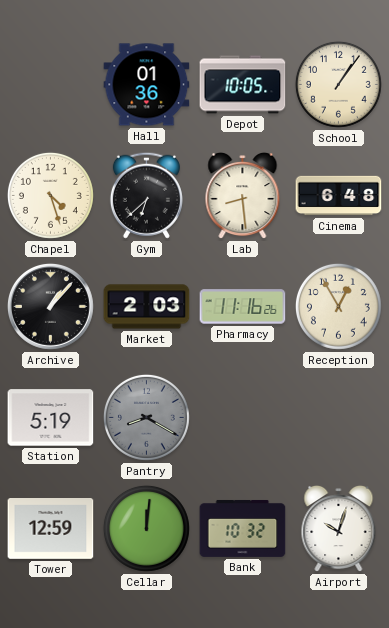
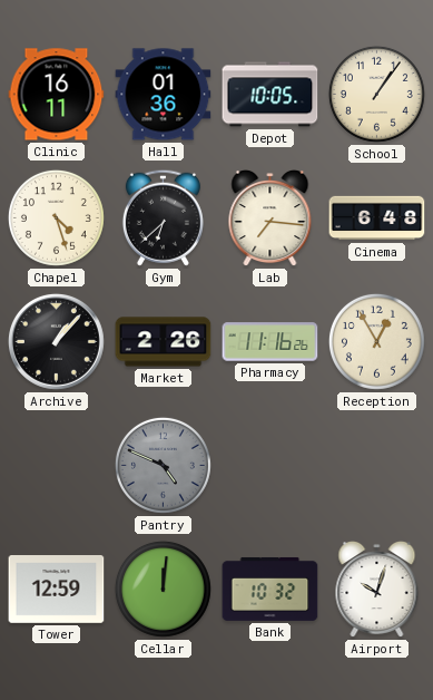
Clinic: none -> 16:11 (57, 95)
Lab: 8:29 -> 7:16 (270, 218)
Market: 2:03 -> 2:26 (164, 342)
Station: 5:19 -> none (51, 418)
Pantry: 8:20 -> 4:49 (163, 465)
